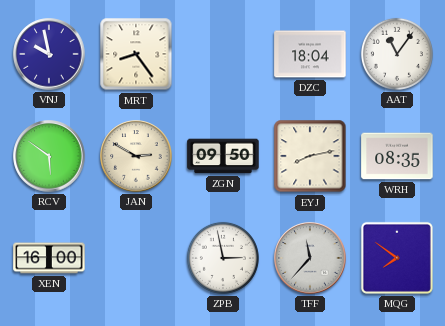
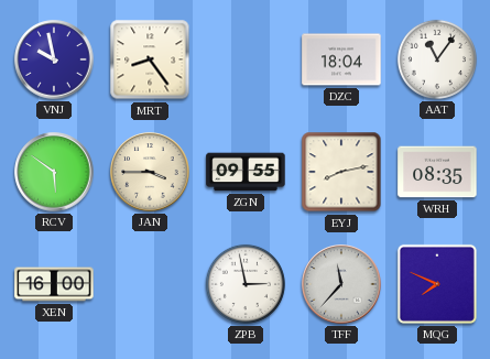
JAN: 2:50 -> 3:45 (150, 172)
ZGN: 09:50 -> 09:55 (246, 172)
MQG: 7:51 -> 7:49 (437, 284)
